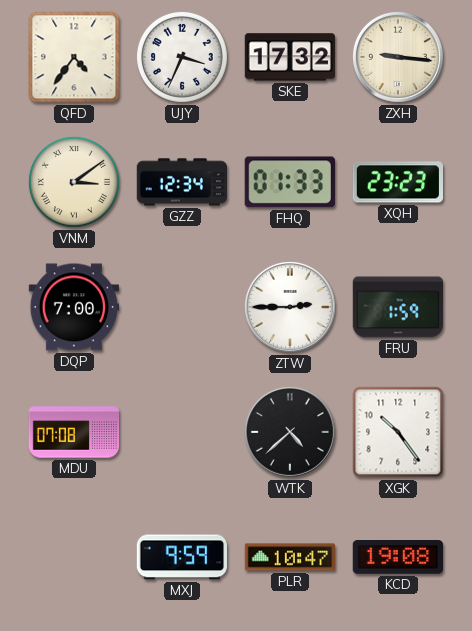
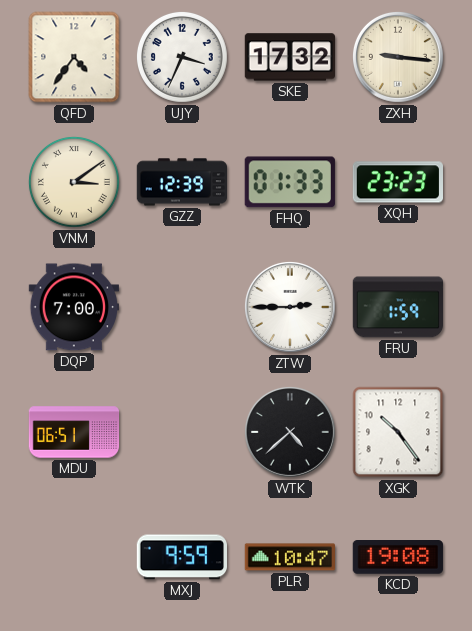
GZZ: 12:34 -> 12:39 (181, 182)
MDU: 07:08 -> 06:51 (74, 432)
